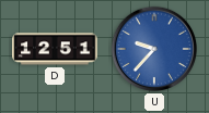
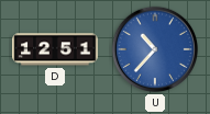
U: 9:37 -> 10:37 (155, 49)
